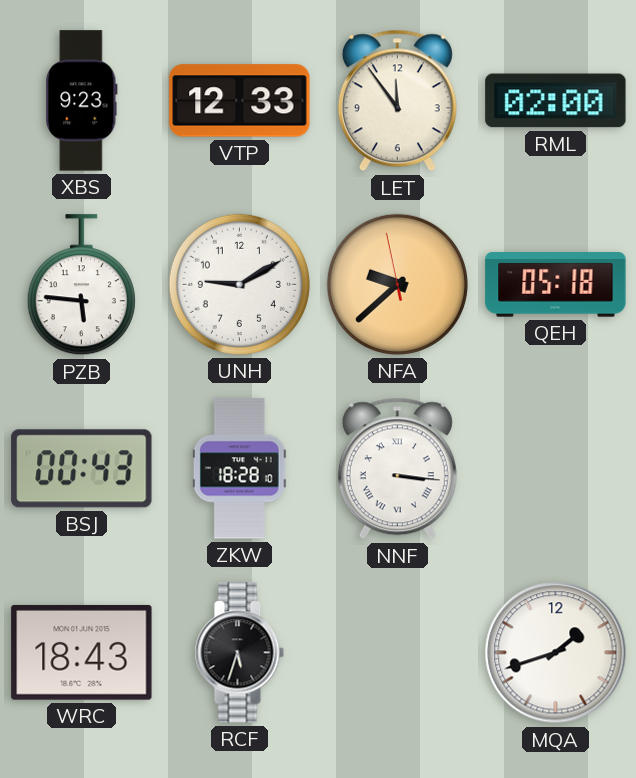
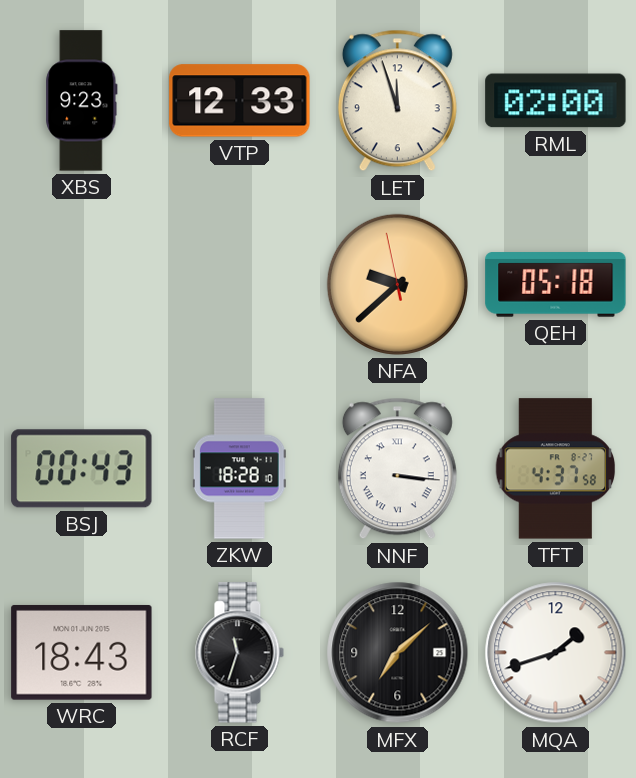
LET: 11:54 -> 11:57 (397, 101)
PZB: 5:46 -> none (81, 285)
UNH: 9:10 -> none (239, 284)
TFT: none -> 4:37 (556, 469)
RCF: 5:33 -> 11:33 (239, 653)
MFX: none -> 7:08 (398, 653)
